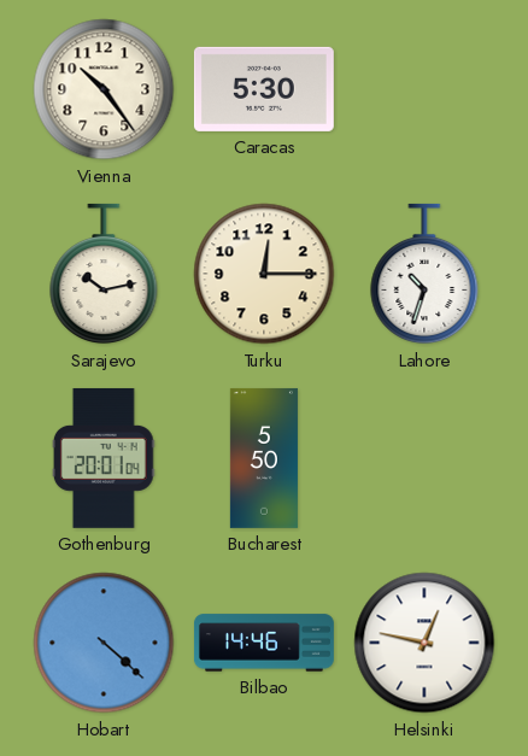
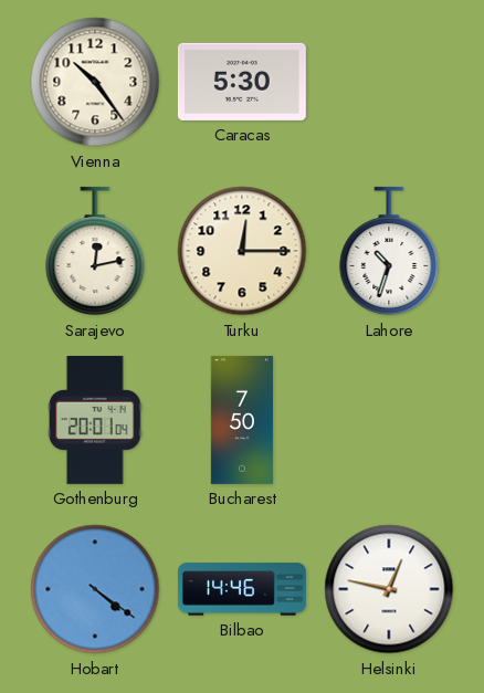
Sarajevo: 10:13 -> 12:13 (95, 251)
Bucharest: 5:50 -> 7:50 (242, 420)
Hobart: 4:22 -> 4:21 (95, 589)
